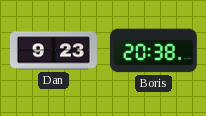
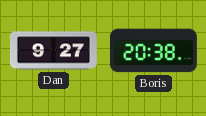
Dan: 9:23 -> 9:27 (53, 51)
